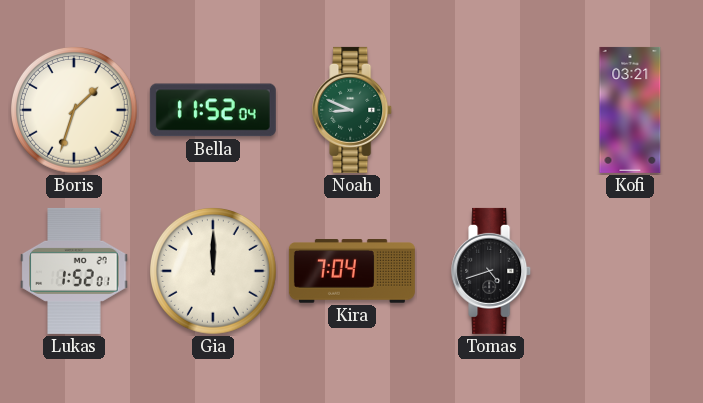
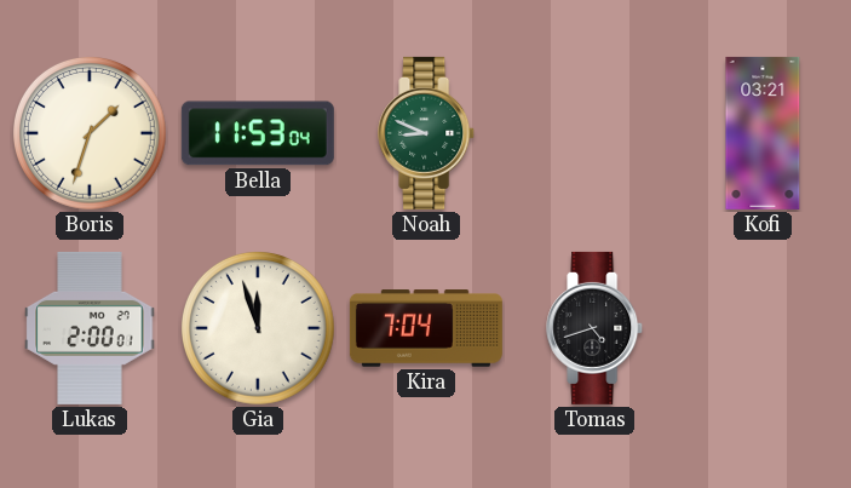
Bella: 11:52 -> 11:53 (258, 133)
Lukas: 1:52 -> 2:00 (90, 328)
Gia: 12:00 -> 11:57 (259, 329)
